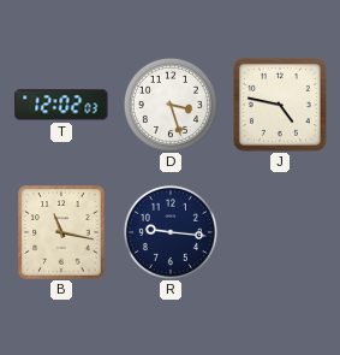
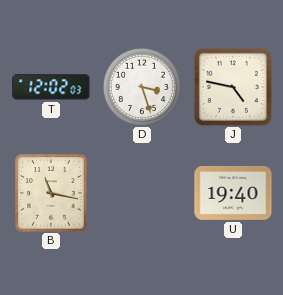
R: 9:16 -> none (171, 232)
U: none -> 19:40 (233, 193)
